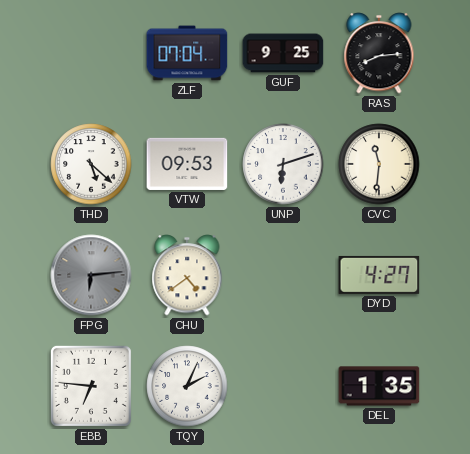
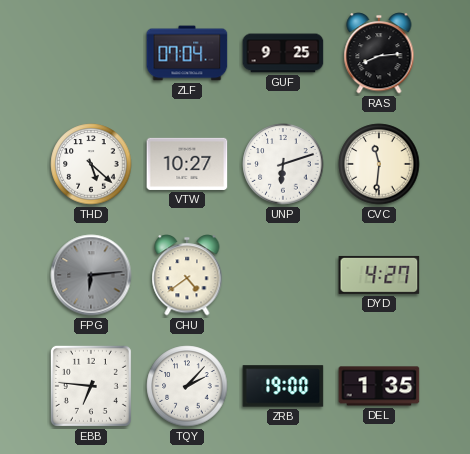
VTW: 09:53 -> 10:27 (187, 164)
TQY: 2:04 -> 2:07 (187, 386)
ZRB: none -> 19:00 (283, 386)
